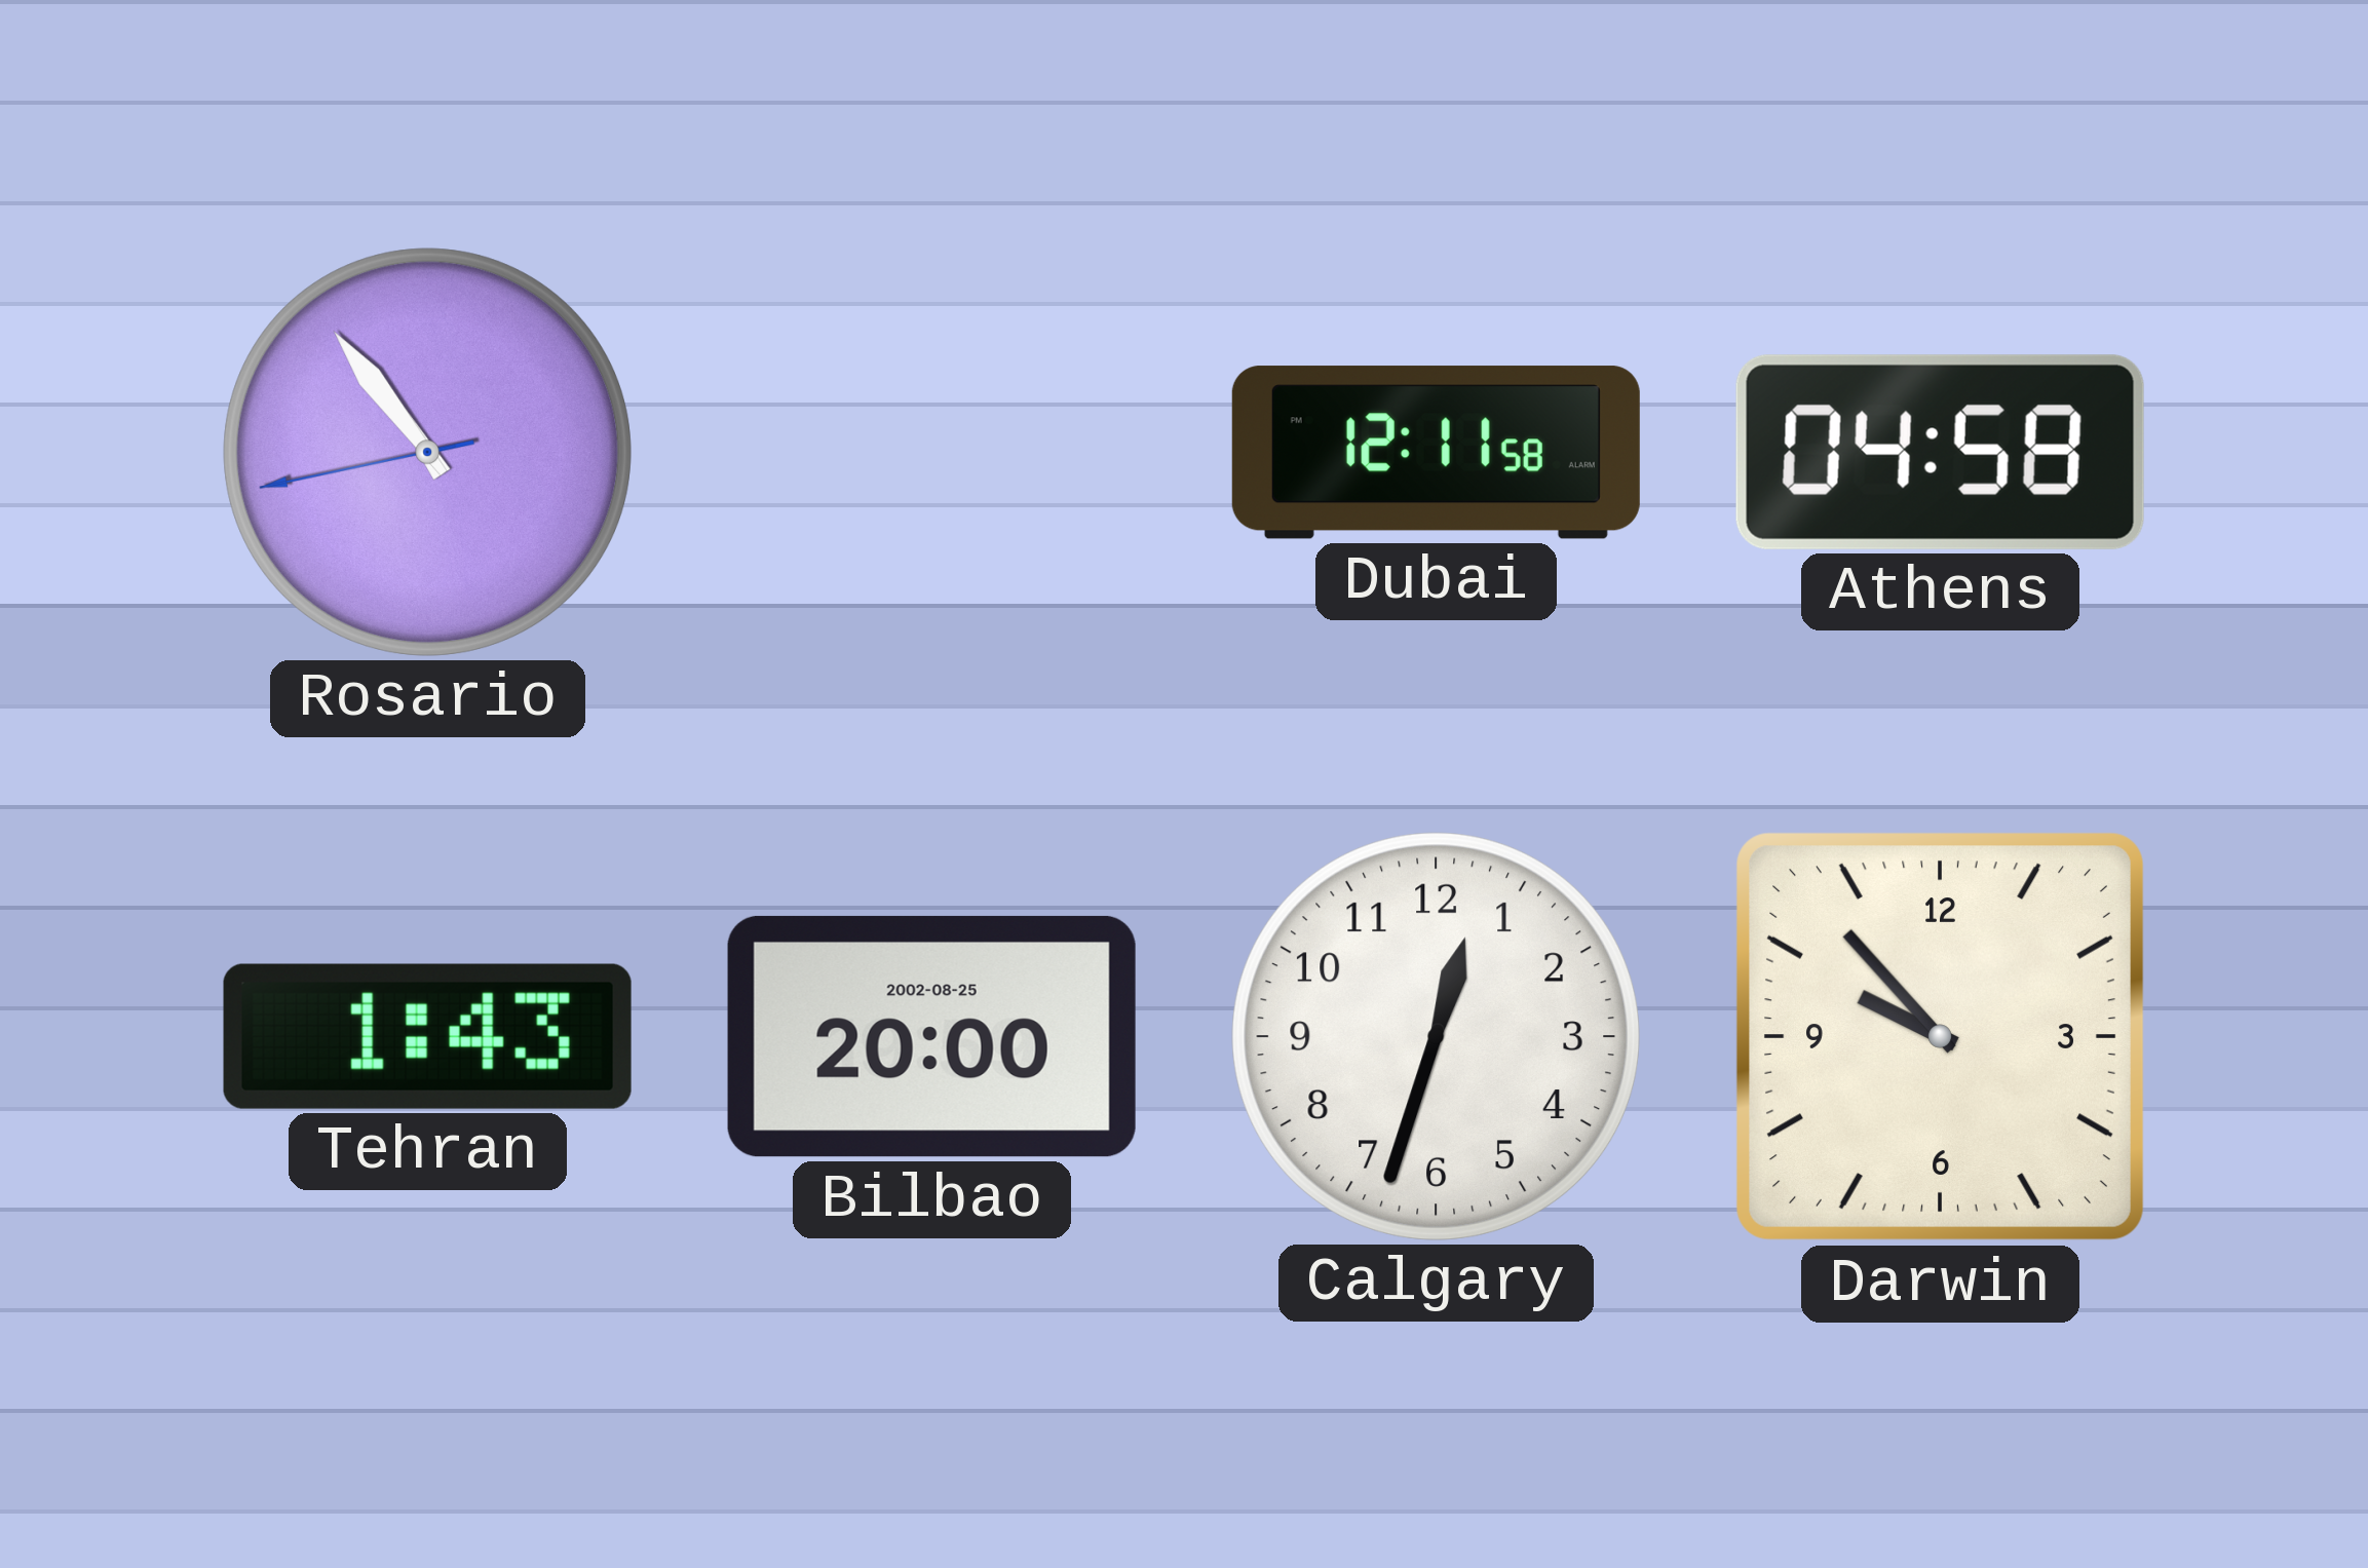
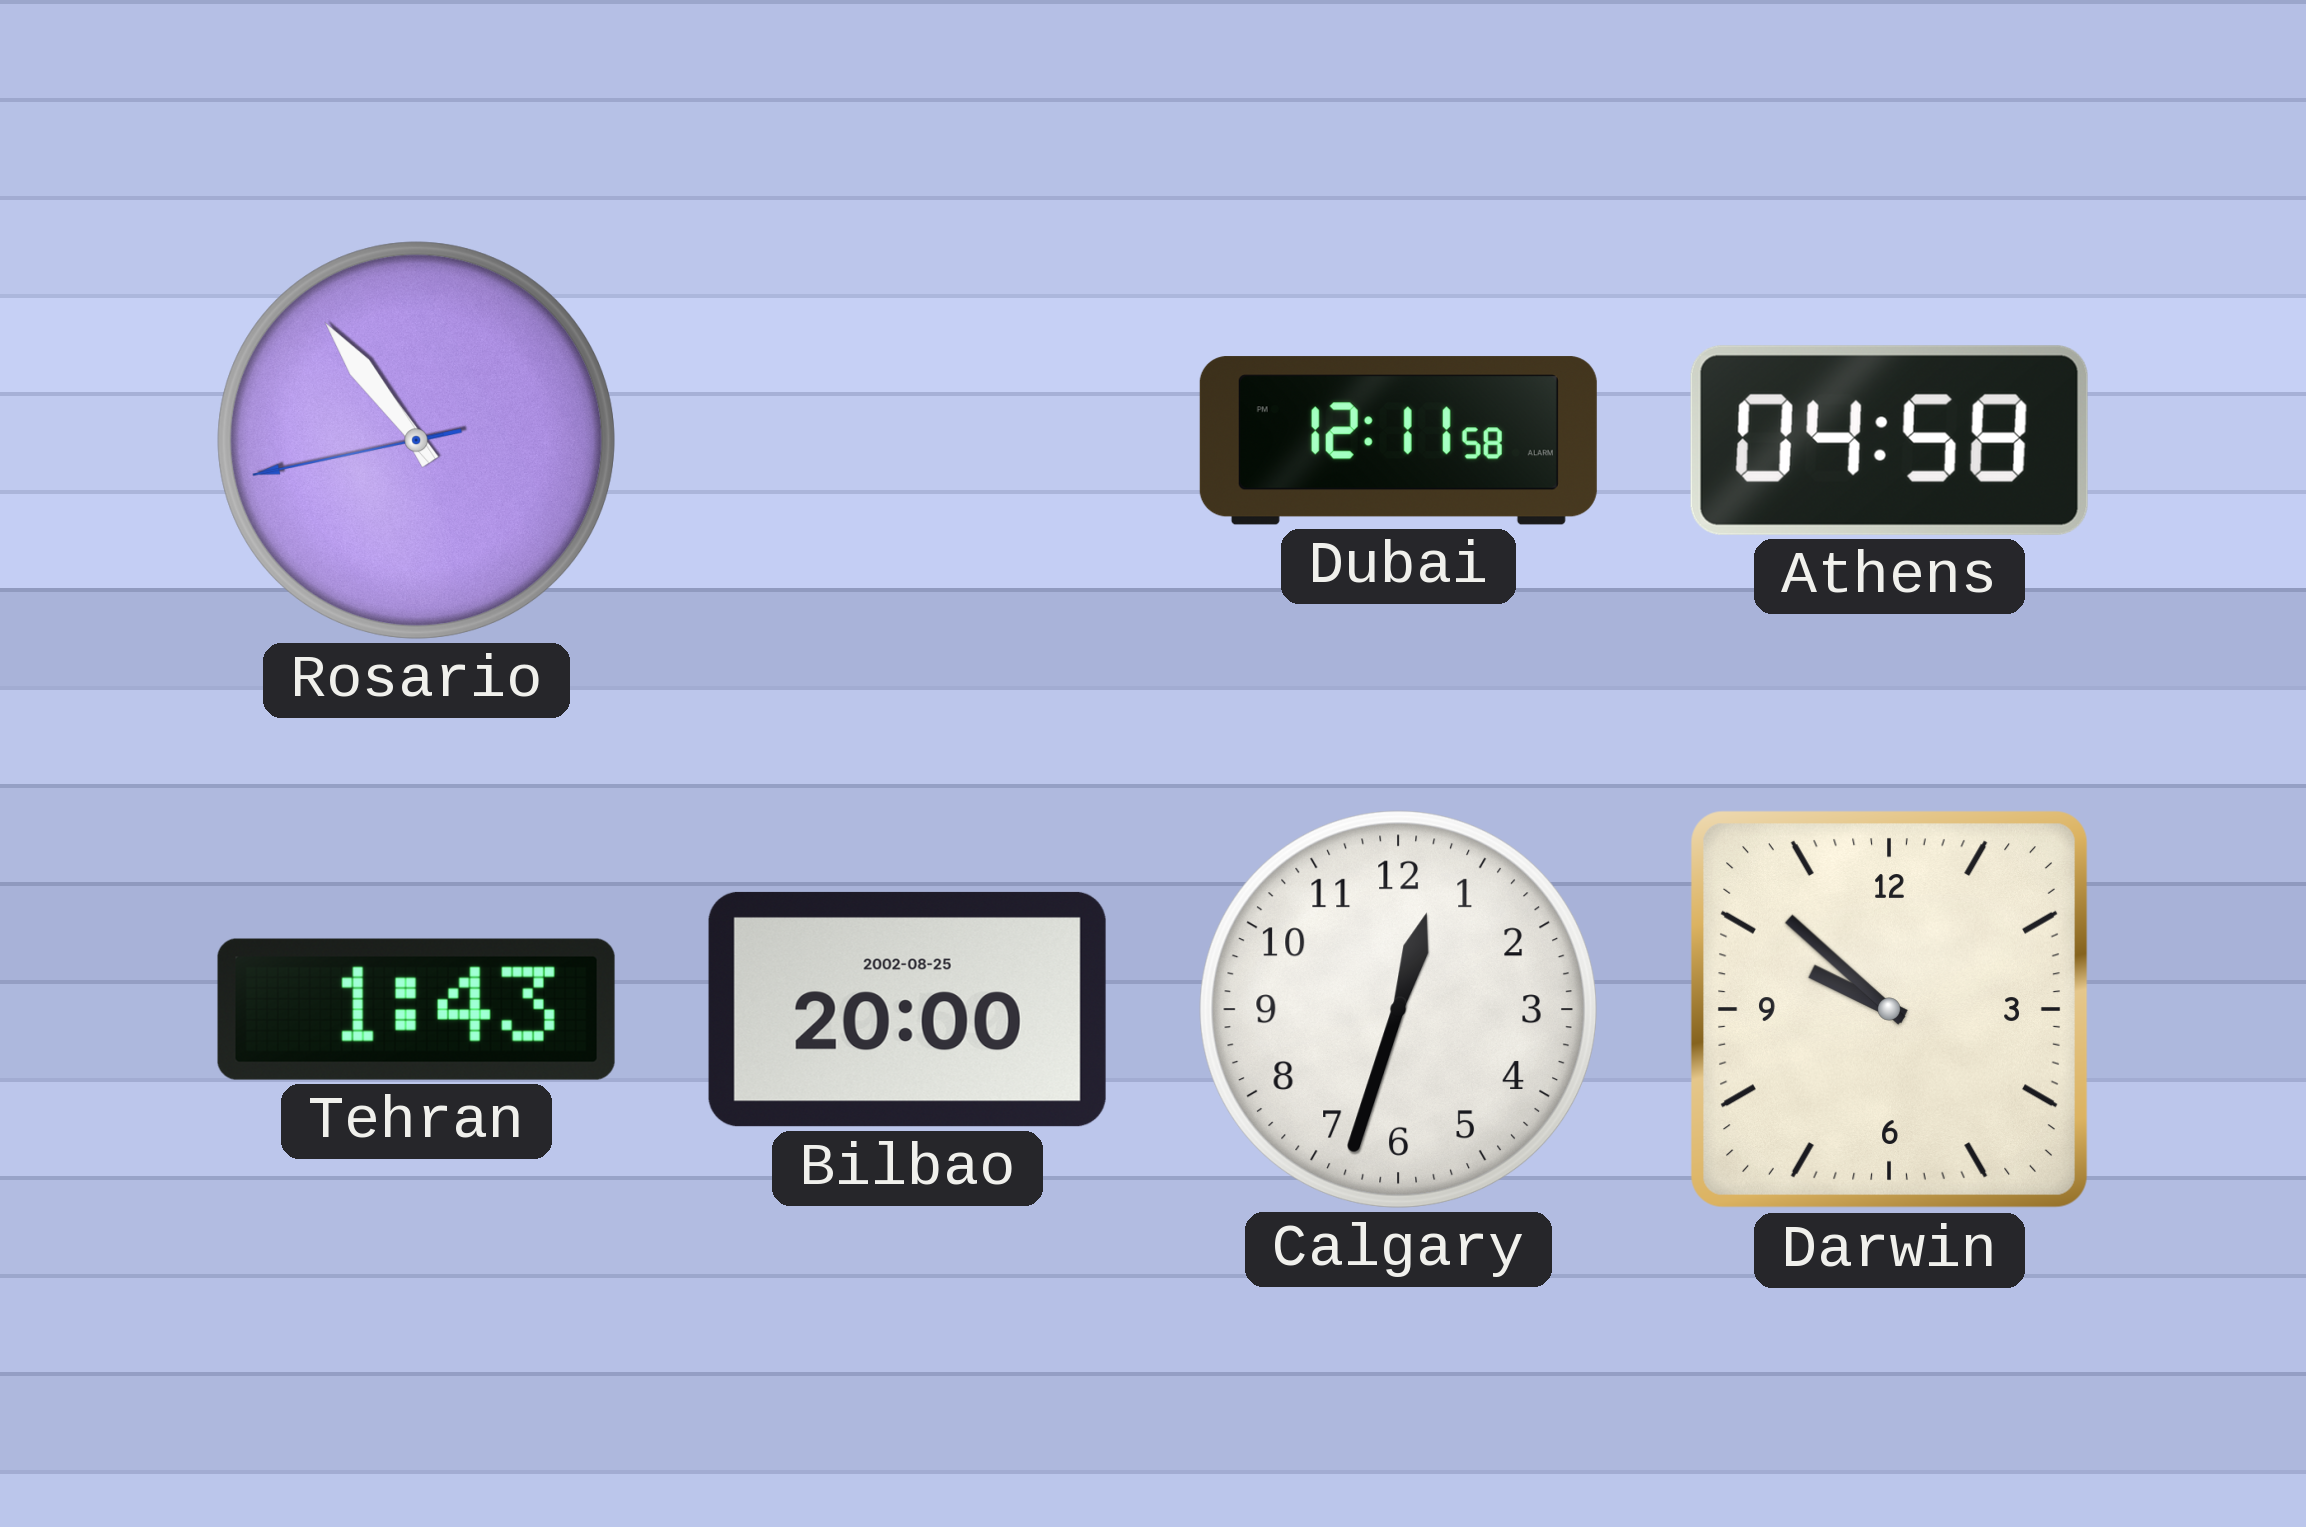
Darwin: 9:53 -> 9:52 (1890, 1010)
